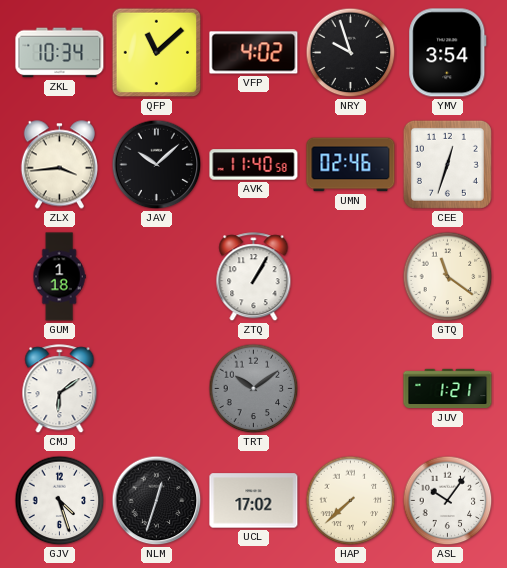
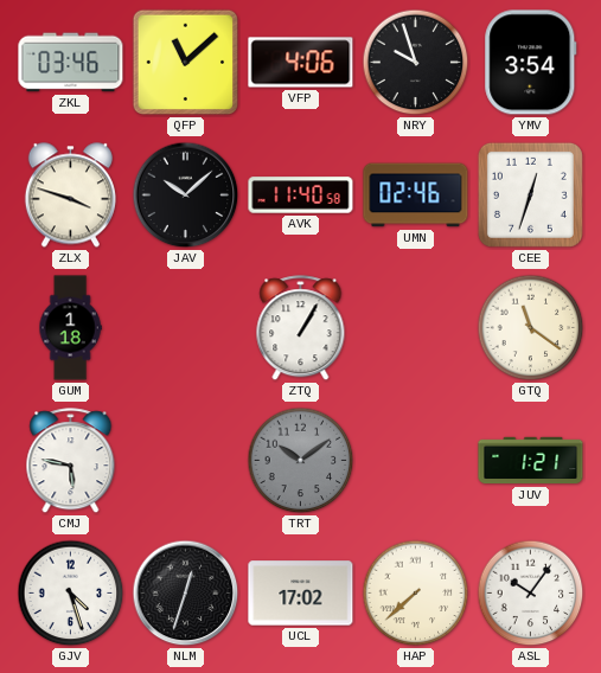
ZKL: 10:34 -> 03:46 (71, 63)
VFP: 4:02 -> 4:06 (301, 63)
ZLX: 3:44 -> 3:48 (70, 196)
CMJ: 6:09 -> 5:47 (71, 461)
